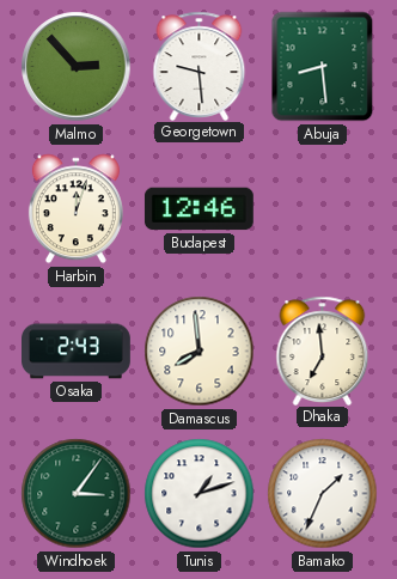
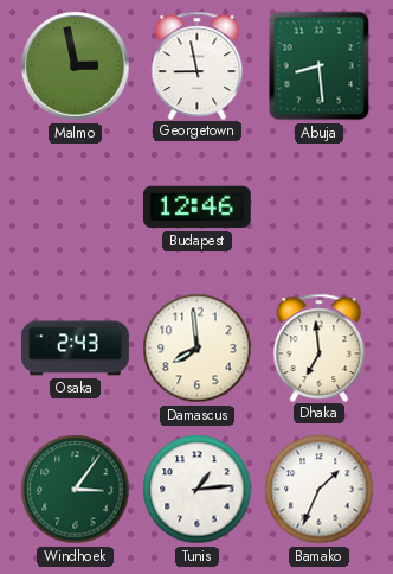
Malmo: 2:53 -> 2:58 (76, 66)
Georgetown: 9:29 -> 8:58 (198, 65)
Harbin: 12:03 -> none (75, 209)
Tunis: 1:12 -> 1:14 (198, 490)
